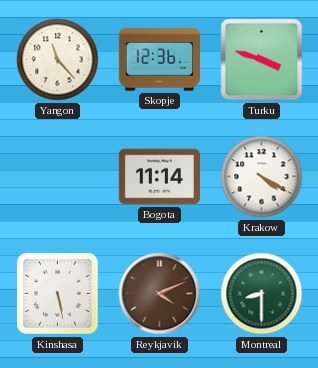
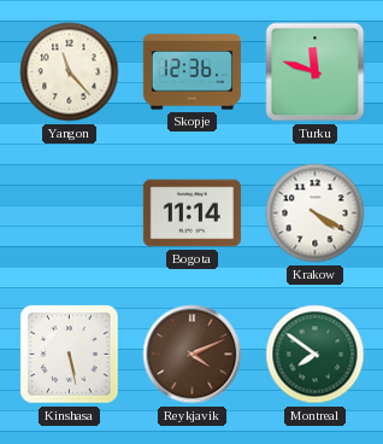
Turku: 3:48 -> 11:48 (316, 72)
Montreal: 8:30 -> 7:51 (316, 355)
